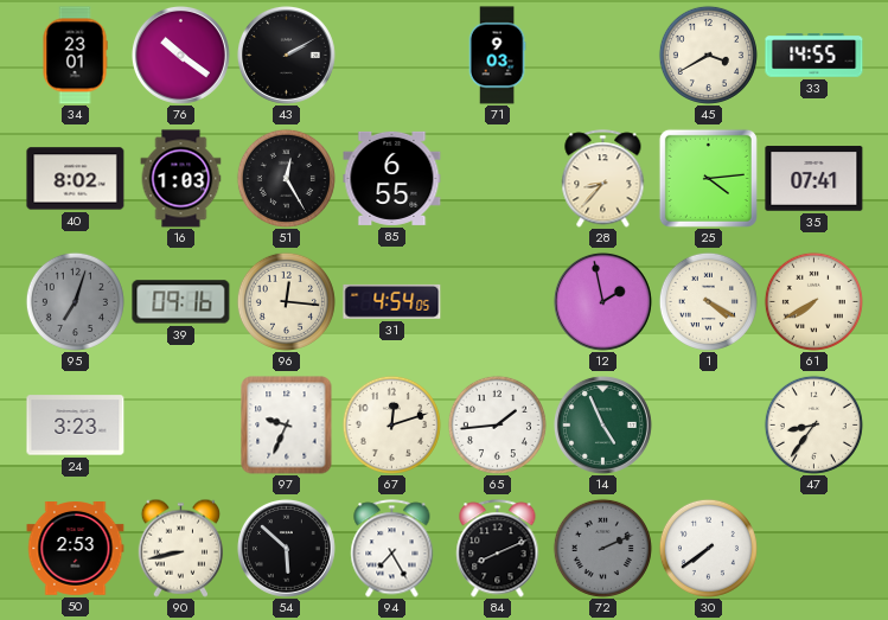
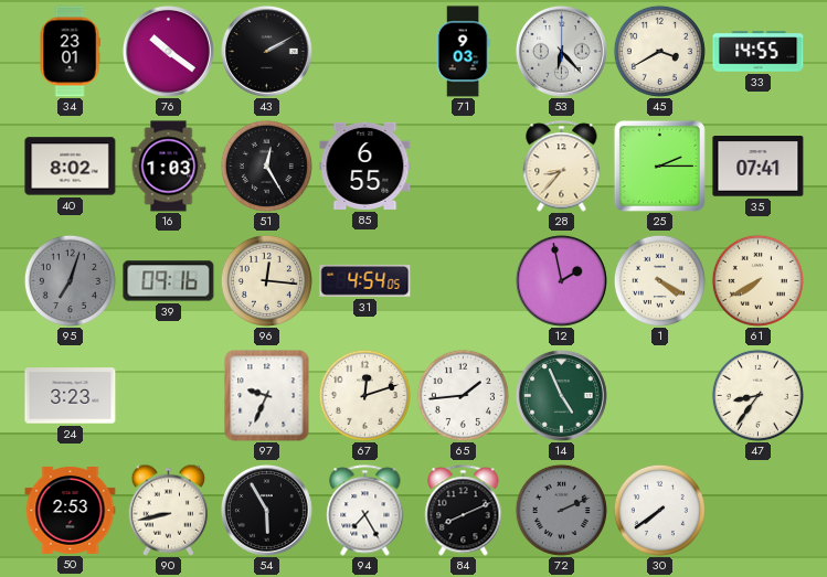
53: none -> 6:23 (561, 51)
25: 4:14 -> 2:15 (659, 165)
54: 5:52 -> 5:55 (266, 510)
